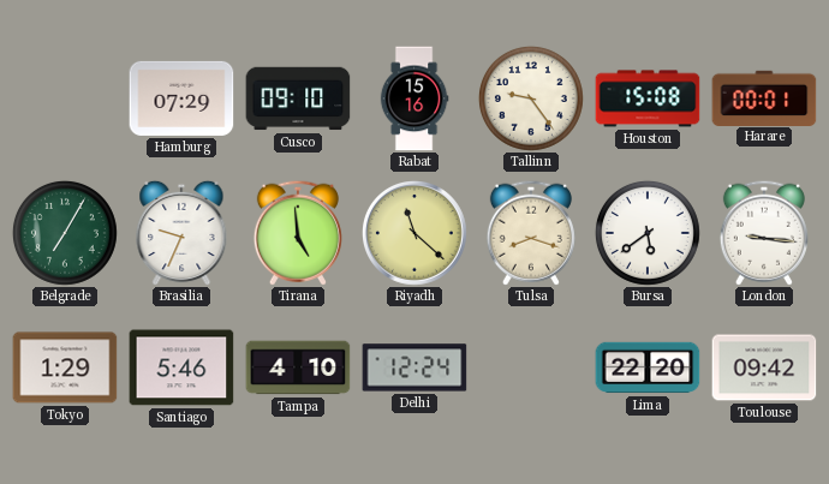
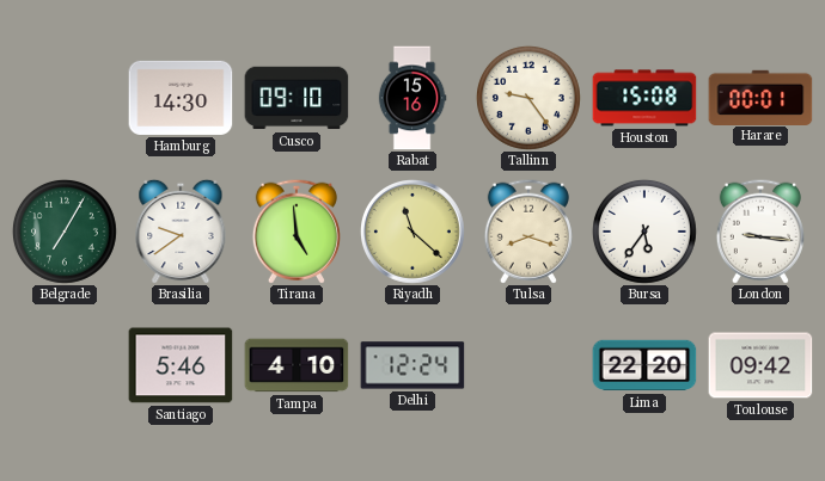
Hamburg: 07:29 -> 14:30 (181, 98)
Brasilia: 9:34 -> 9:39 (181, 232)
Bursa: 5:39 -> 5:36 (644, 232)
Tokyo: 1:29 -> none (65, 368)
